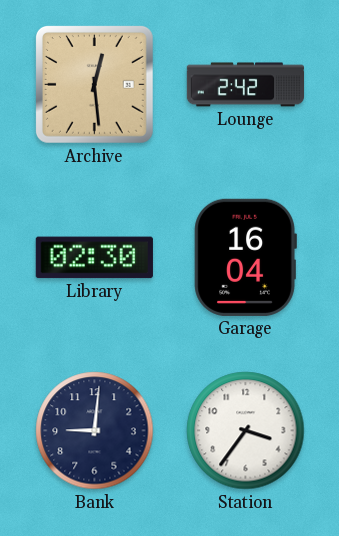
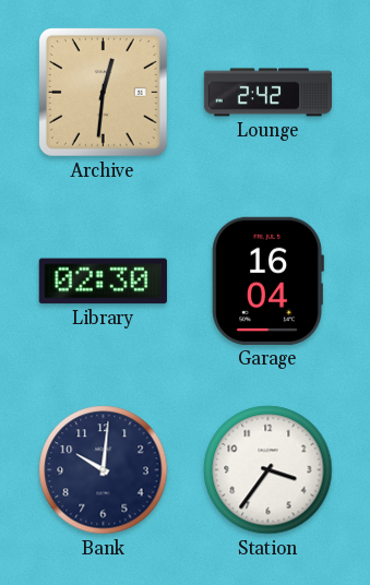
Archive: 12:29 -> 12:31 (103, 92)
Bank: 9:01 -> 10:01 (104, 470)
